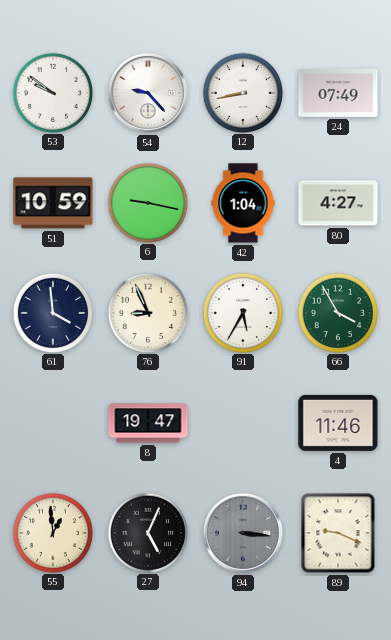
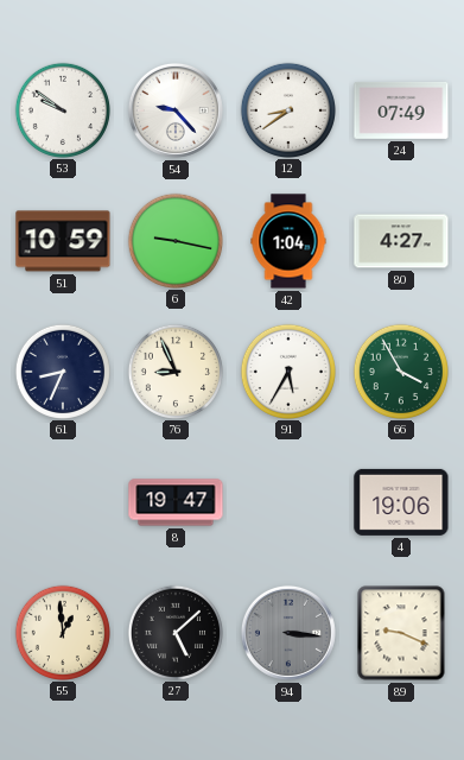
12: 8:43 -> 8:39 (287, 109)
61: 3:59 -> 8:34 (62, 370)
4: 11:46 -> 19:06 (401, 502)
27: 5:04 -> 5:08 (174, 632)
